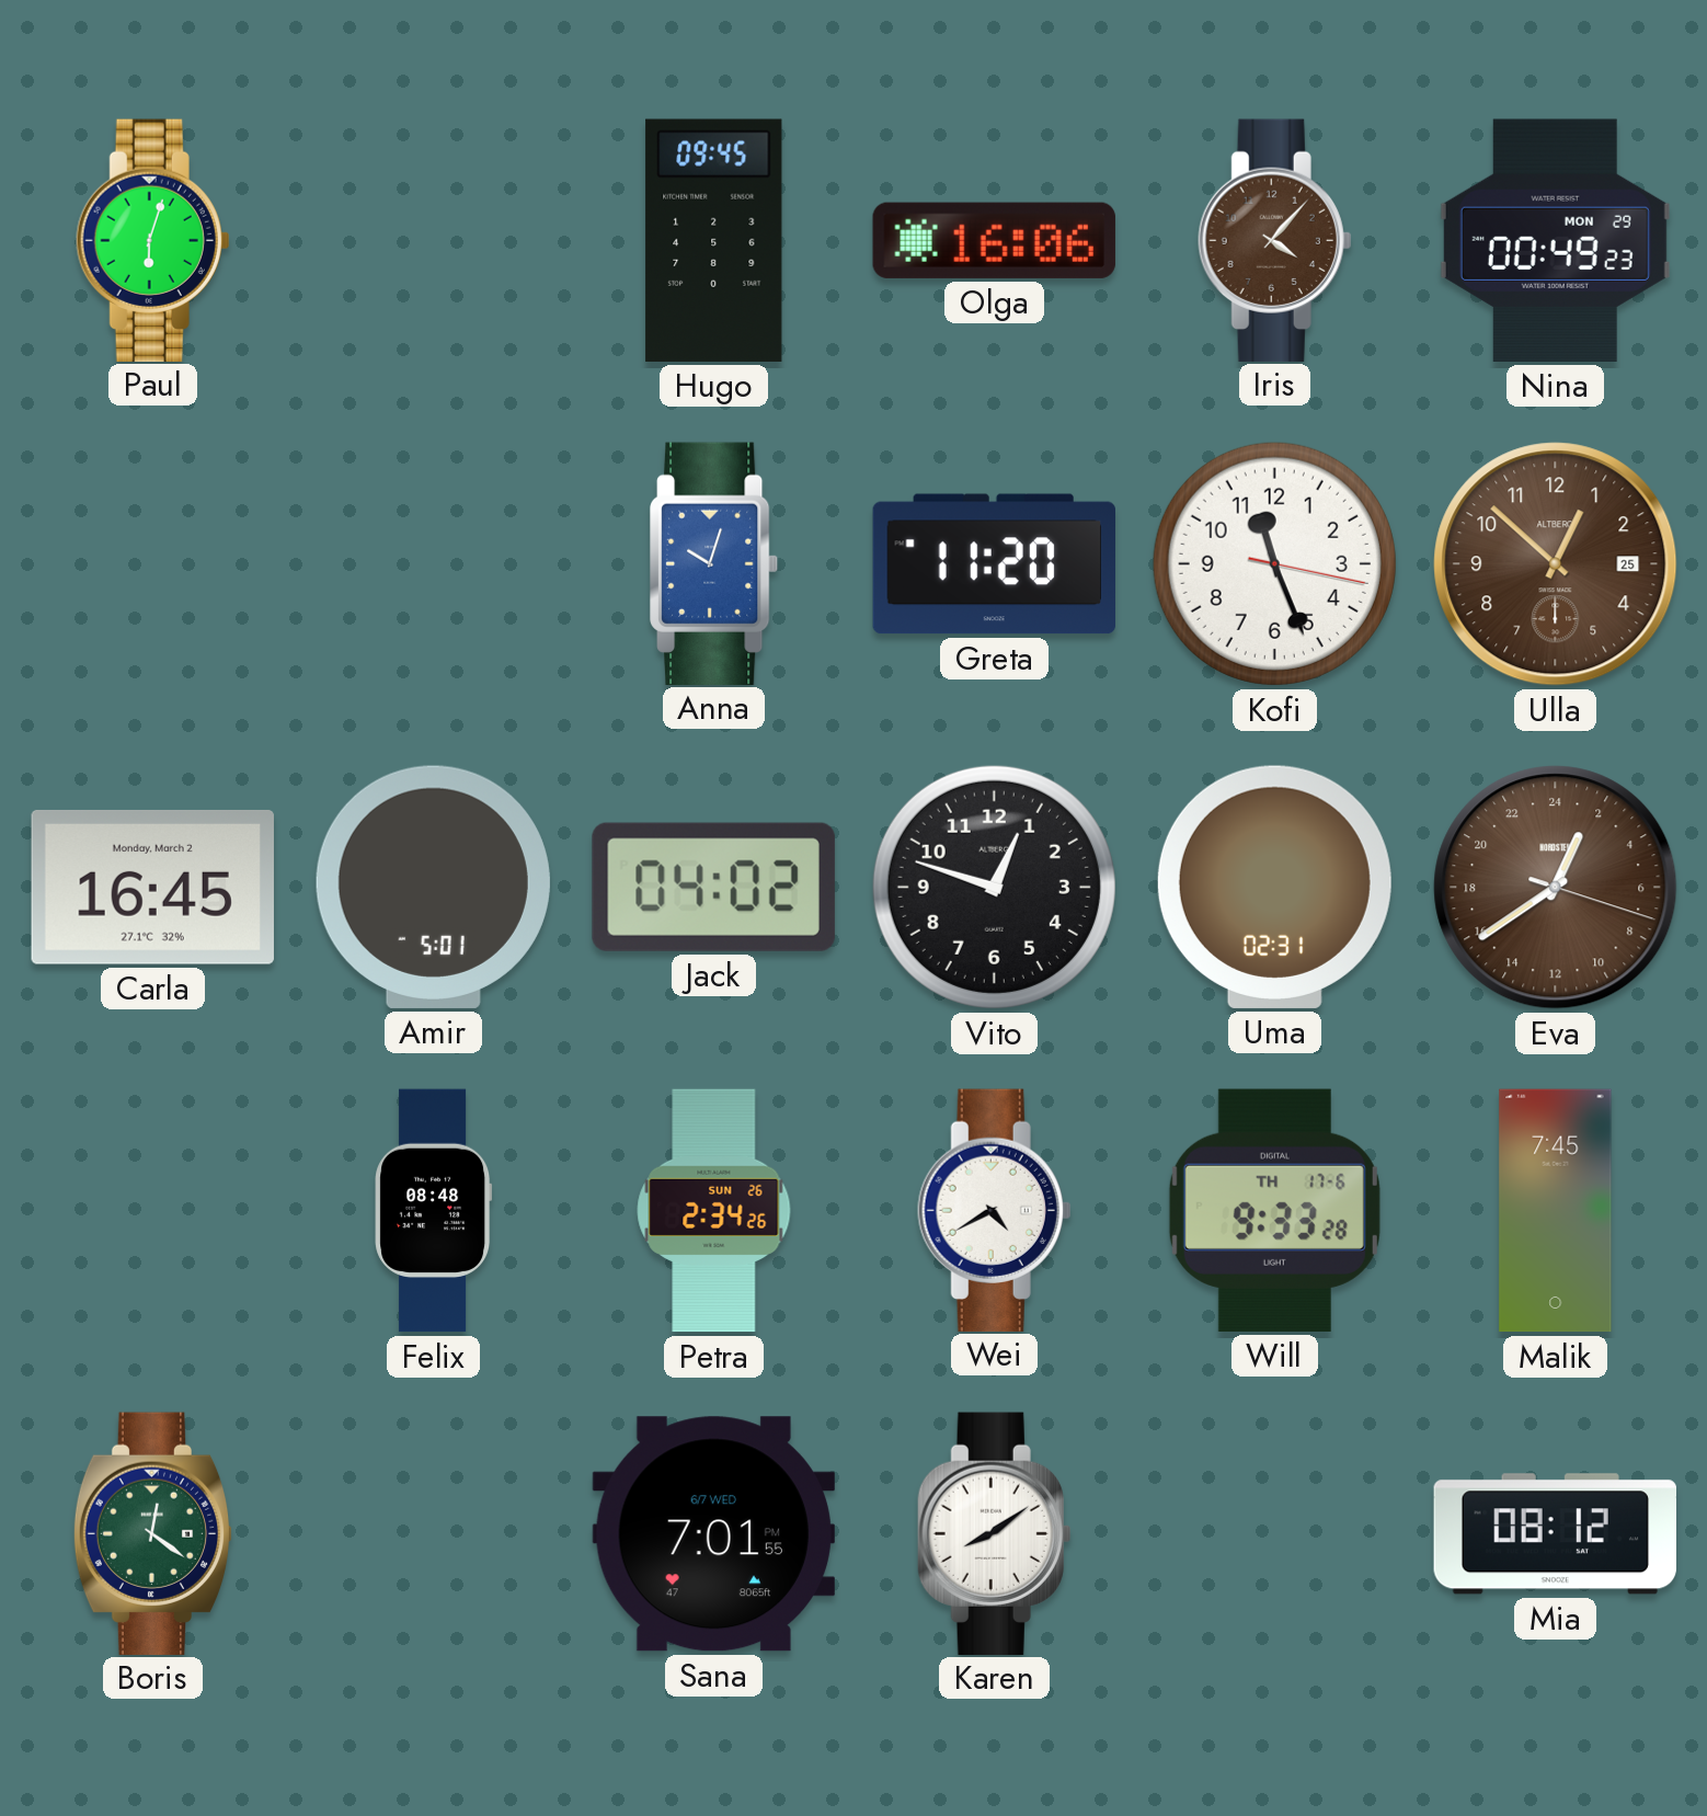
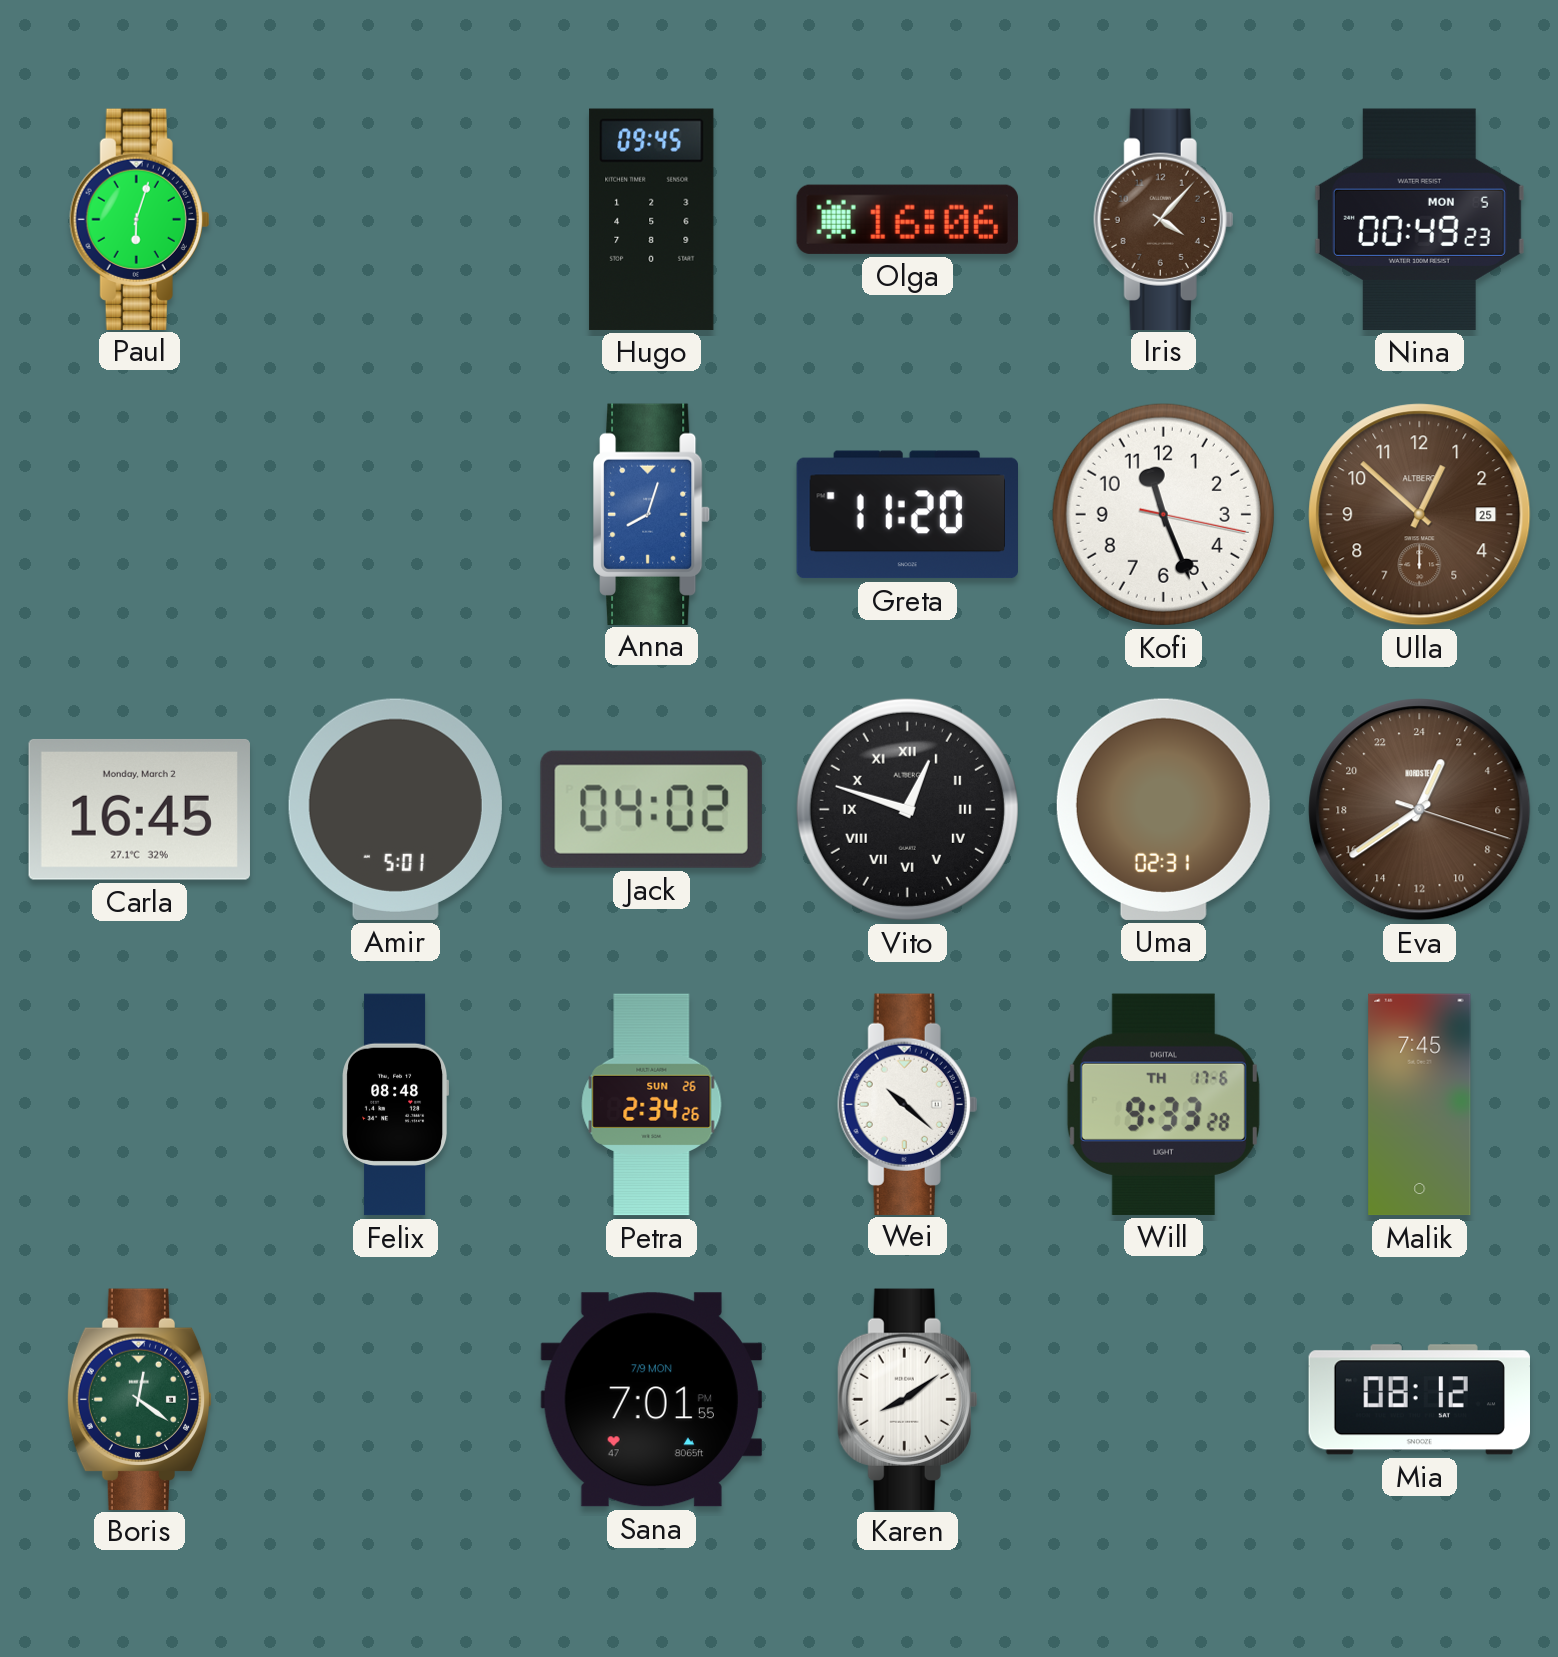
Nina date: MON 29 -> MON 5 (1419, 219)
Anna: 10:03 -> 8:03 (653, 514)
Vito numerals: Arabic -> Roman (907, 809)
Wei: 4:40 -> 10:22 (908, 1104)
Sana date: 6/7 WED -> 7/9 MON (651, 1400)
